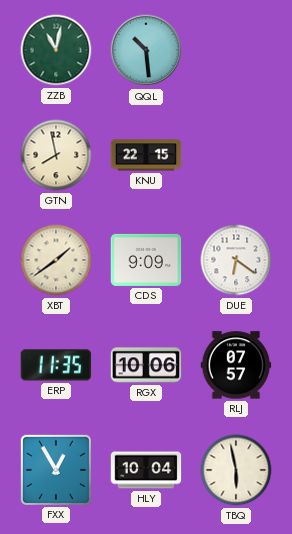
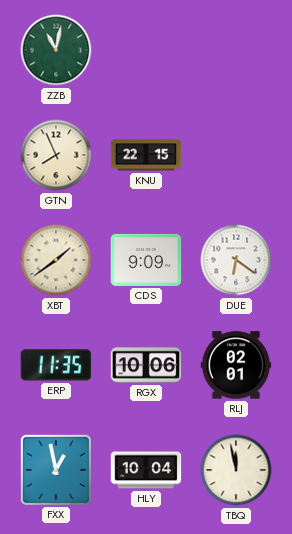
QQL: 10:29 -> none (146, 50)
GTN: 7:58 -> 7:56 (56, 155)
RLJ: 07:57 -> 02:01 (236, 365)
FXX: 12:55 -> 12:58 (55, 469)
TBQ: 5:58 -> 11:58 (236, 470)
